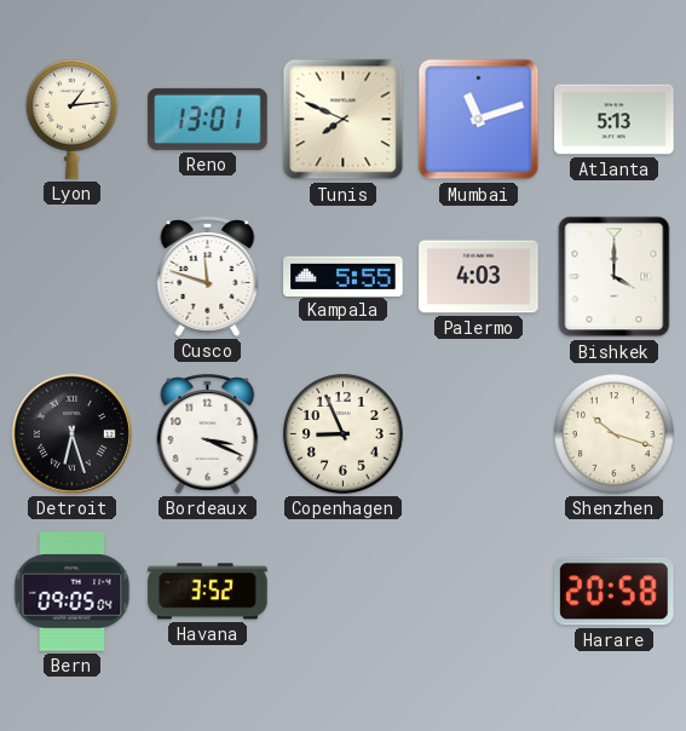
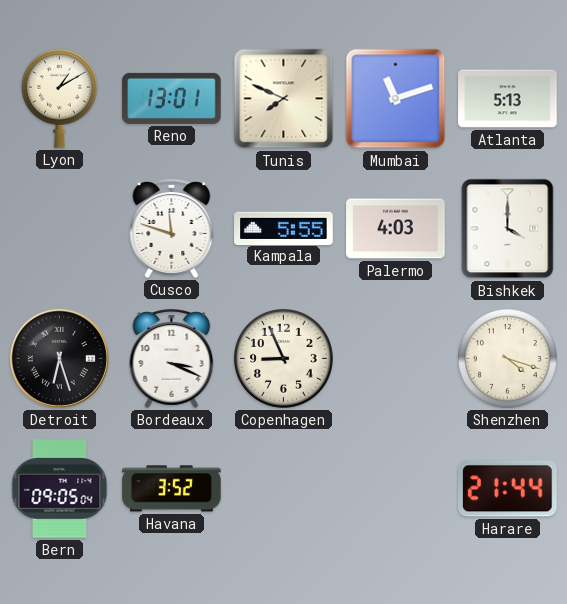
Lyon: 1:14 -> 1:10 (59, 98)
Shenzhen: 10:18 -> 4:18 (508, 359)
Harare: 20:58 -> 21:44 (508, 489)
